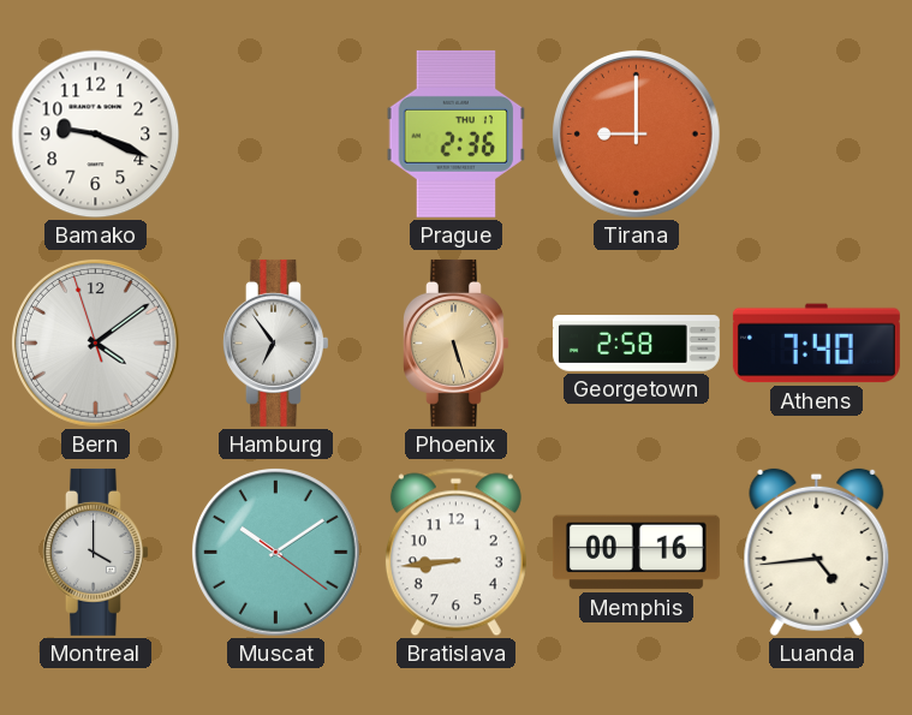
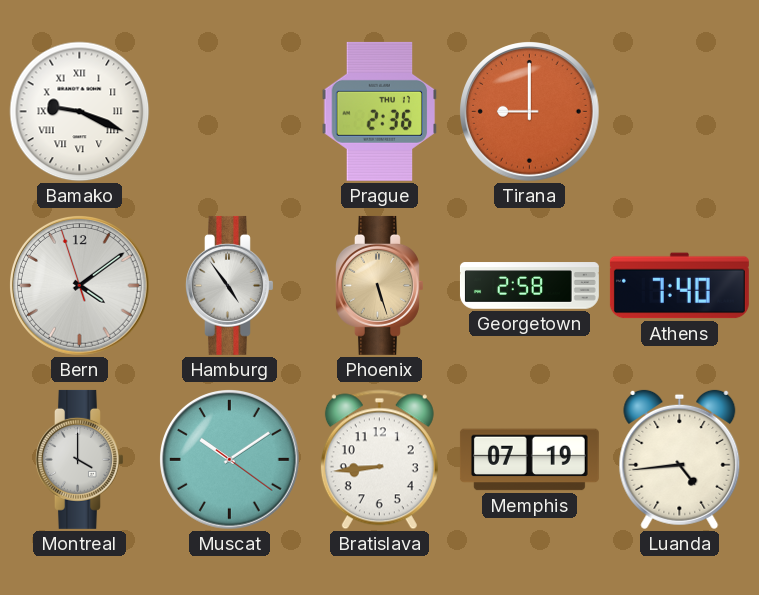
Bamako numerals: Arabic -> Roman (80, 112)
Hamburg: 6:54 -> 4:54 (230, 285)
Memphis: 00:16 -> 07:19 (529, 460)
